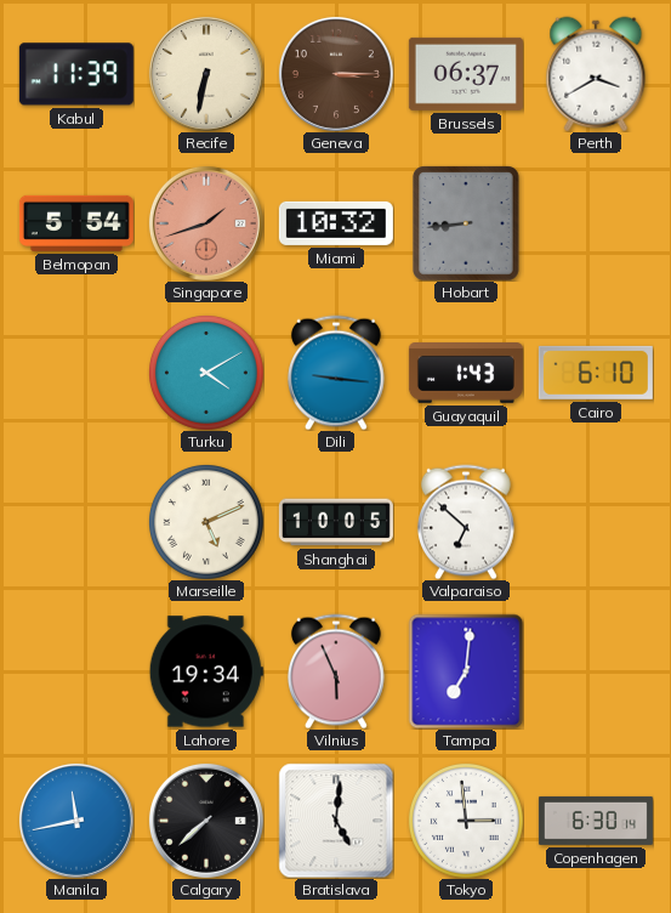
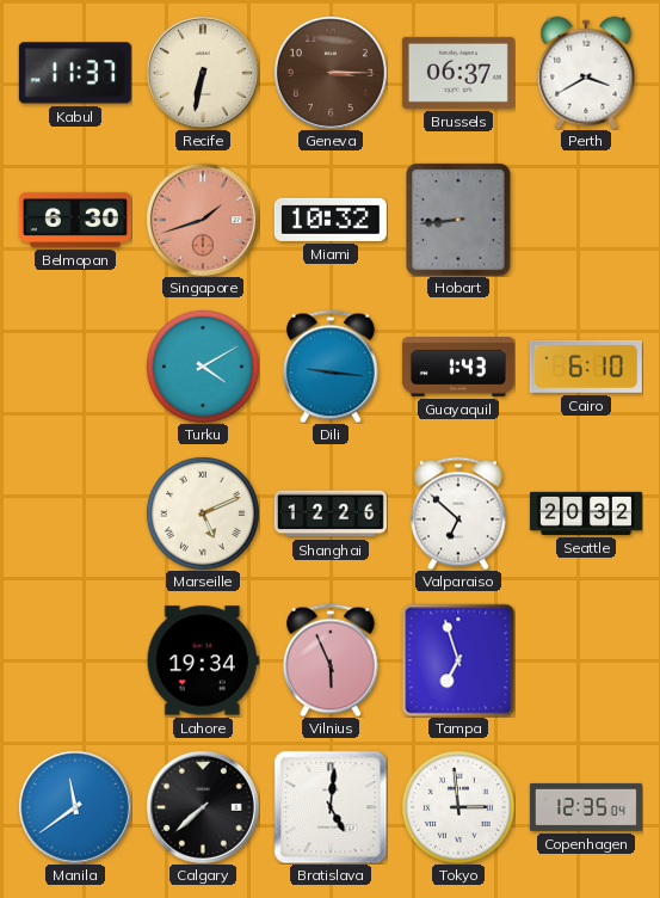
Kabul: 11:39 -> 11:37 (75, 73)
Belmopan: 5:54 -> 6:30 (75, 220)
Shanghai: 10:05 -> 12:26 (331, 513)
Seattle: none -> 20:32 (586, 513)
Tampa: 7:01 -> 6:57 (458, 660)
Manila: 11:43 -> 11:39 (75, 807)
Copenhagen: 6:30 -> 12:35 (586, 807)
